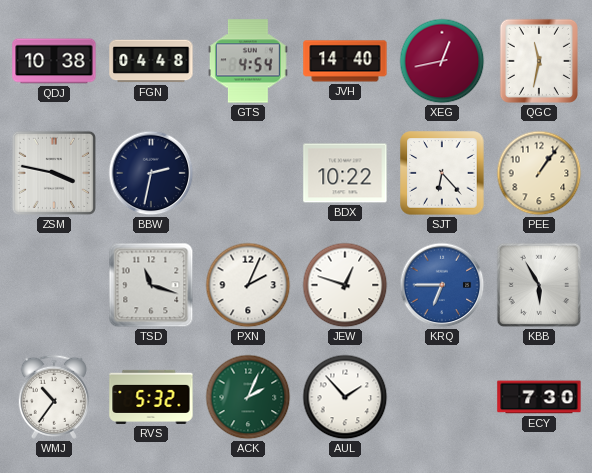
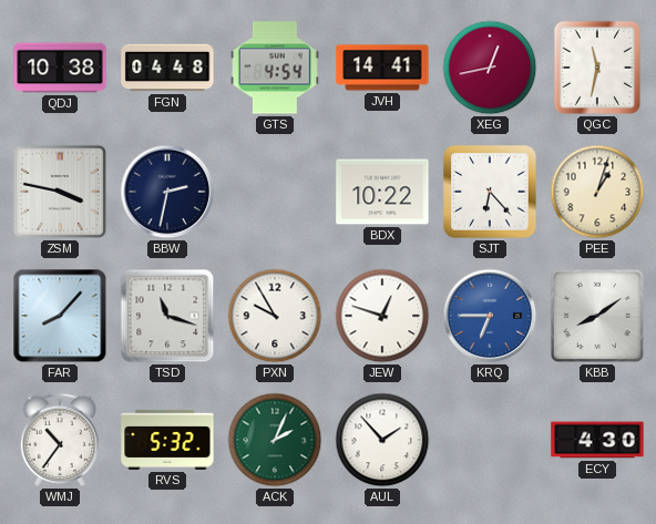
JVH: 14:40 -> 14:41 (382, 68)
PEE: 1:06 -> 1:03 (597, 192)
FAR: none -> 8:07 (60, 316)
PXN: 2:04 -> 9:55 (275, 316)
KBB: 5:55 -> 8:09 (597, 316)
ECY: 7:30 -> 4:30 (597, 440)
